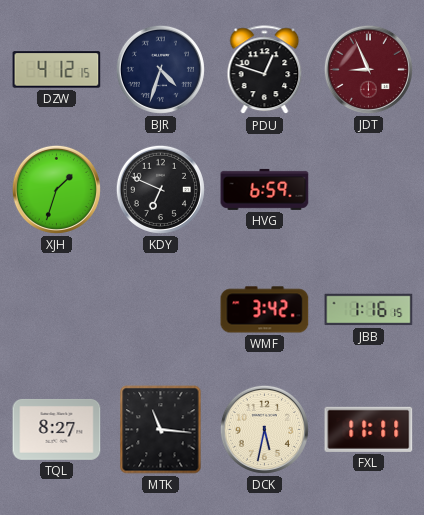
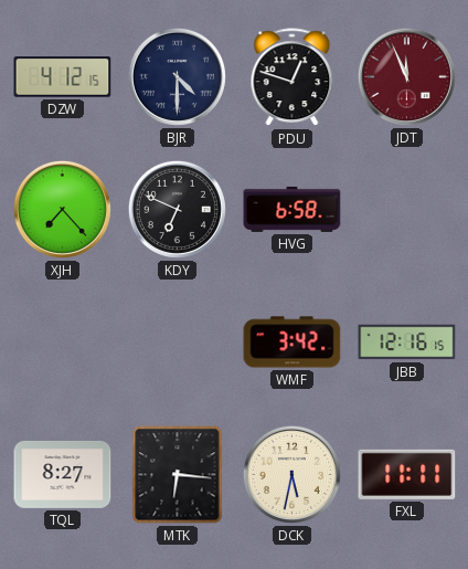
BJR: 4:33 -> 4:30 (177, 76)
JDT: 8:56 -> 11:56 (406, 76)
XJH: 1:33 -> 7:23 (62, 209)
HVG: 6:59 -> 6:58 (292, 209)
JBB: 1:16 -> 12:16 (407, 343)
MTK: 11:16 -> 6:16 (178, 475)
